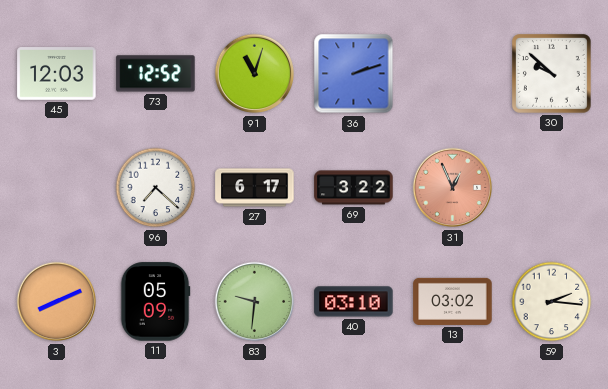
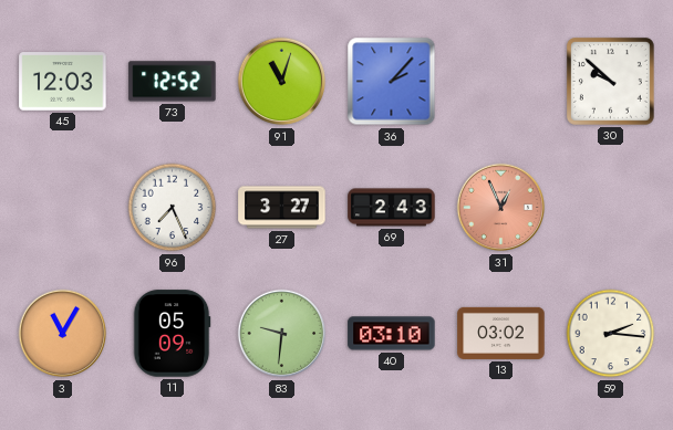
36: 2:12 -> 2:07 (392, 82)
96: 7:22 -> 7:26 (173, 208)
27: 6:17 -> 3:27 (282, 208)
69: 3:22 -> 2:43 (392, 208)
3: 8:11 -> 11:05 (63, 334)
